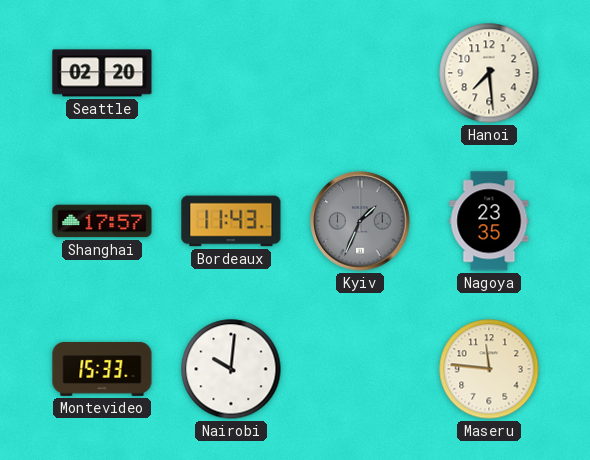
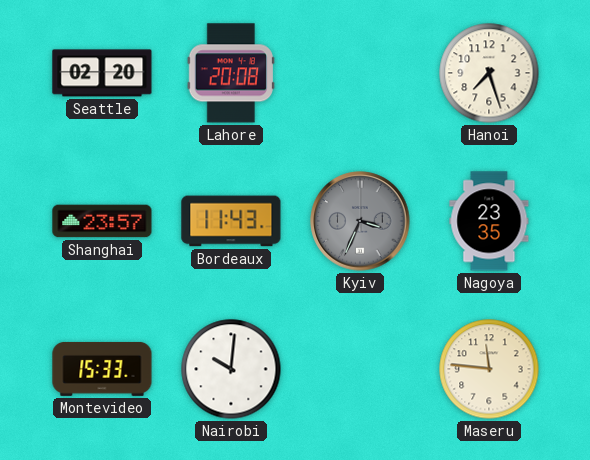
Lahore: none -> 20:08 (231, 73)
Hanoi: 7:29 -> 7:27 (489, 73)
Shanghai: 17:57 -> 23:57 (102, 221)
Kyiv: 1:34 -> 3:34 (360, 221)
